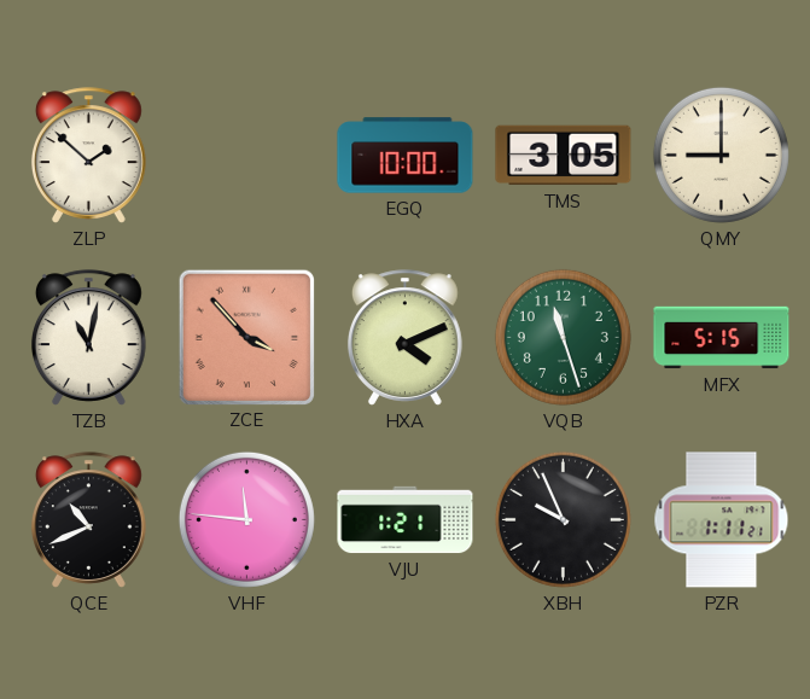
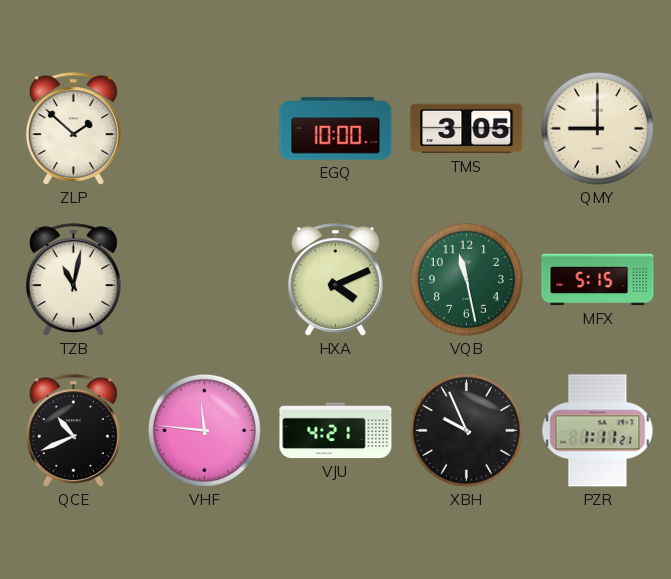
ZCE: 3:53 -> none (246, 337)
VQB: 11:27 -> 11:28 (466, 279)
VJU: 1:21 -> 4:21 (336, 431)
